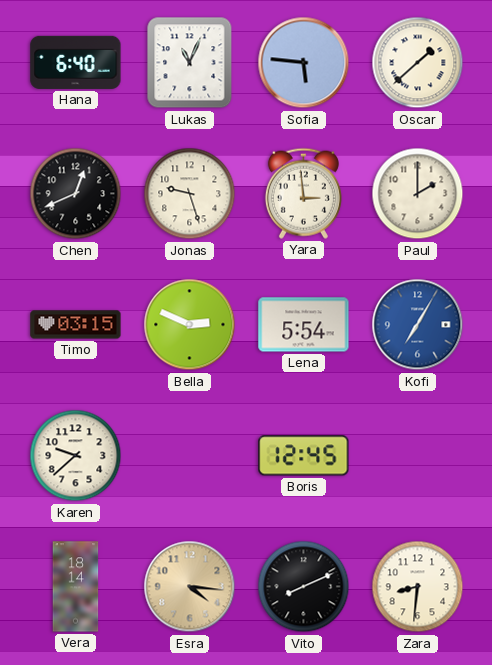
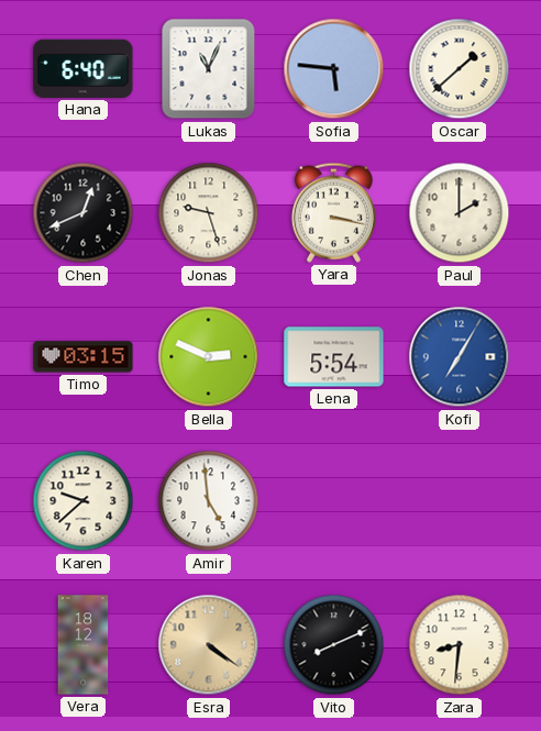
Yara: 2:59 -> 3:17 (333, 212)
Amir: none -> 4:59 (209, 501)
Boris: 12:45 -> none (304, 456)
Vera: 18:14 -> 18:12 (84, 645)
Esra: 4:16 -> 4:21 (209, 645)
